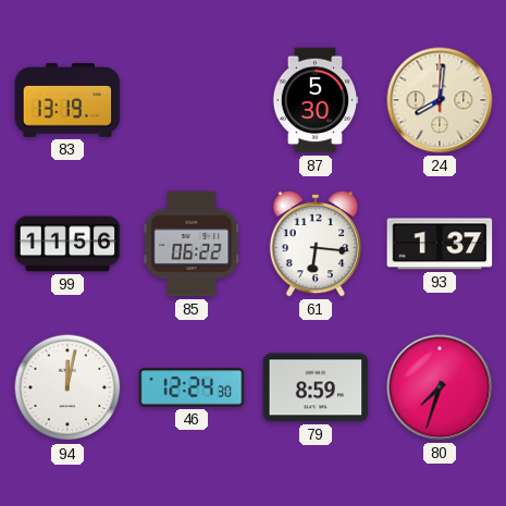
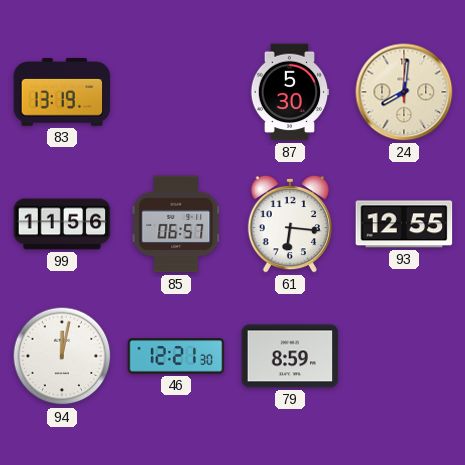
85: 06:22 -> 06:57 (176, 224)
93: 1:37 -> 12:55 (404, 224)
46: 12:24 -> 12:21 (176, 356)
80: 7:33 -> none (440, 387)
